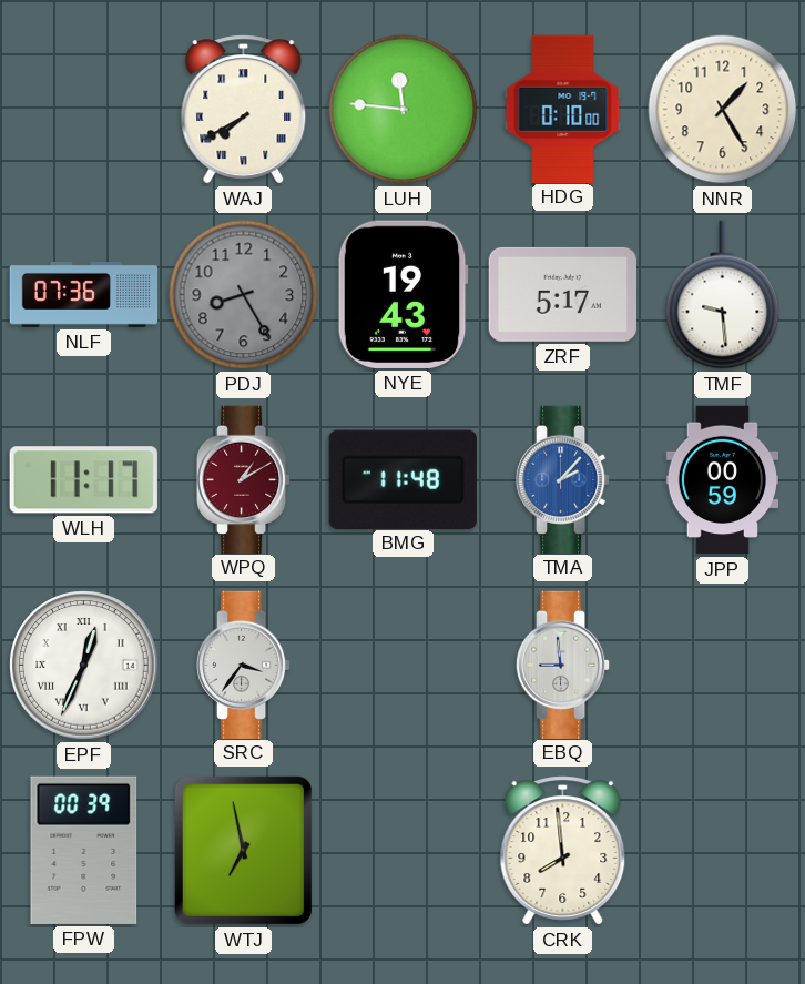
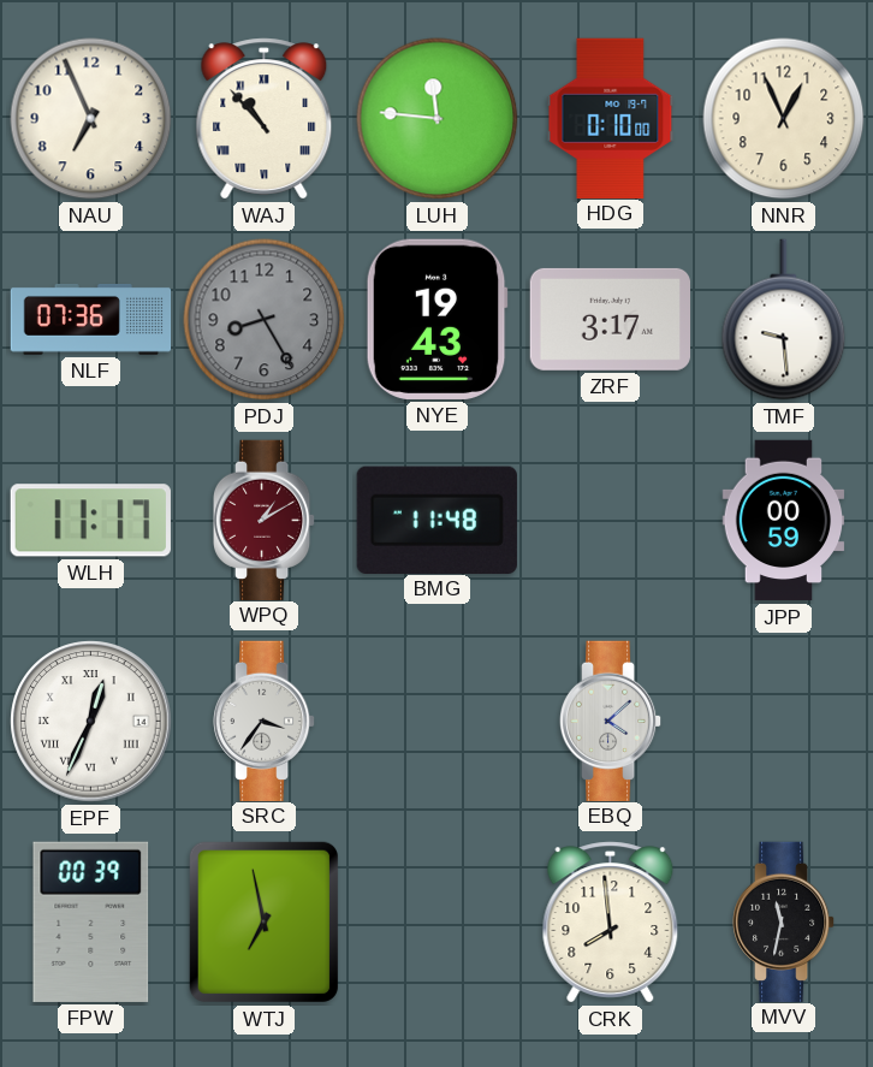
NAU: none -> 6:56 (91, 119)
WAJ: 7:40 -> 10:53 (265, 119)
NNR: 1:25 -> 12:56 (784, 119)
ZRF: 5:17 -> 3:17 (610, 319)
TMA: 2:07 -> none (563, 479)
EBQ: 8:59 -> 4:08 (611, 721)
MVV: none -> 11:32 (784, 921)
